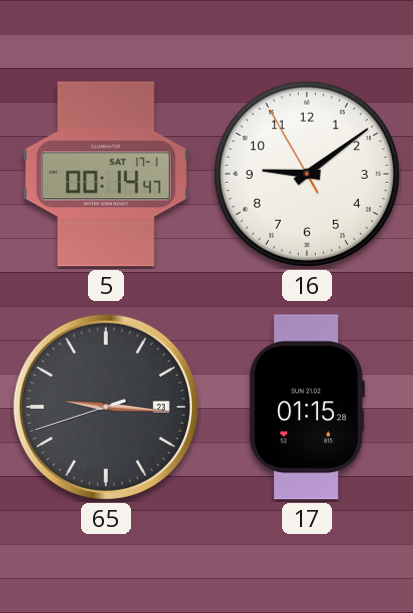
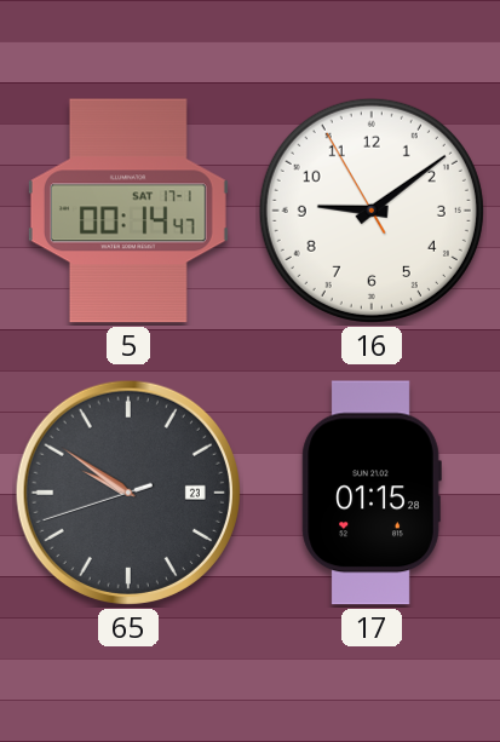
65: 9:15 -> 9:50 (128, 493)
